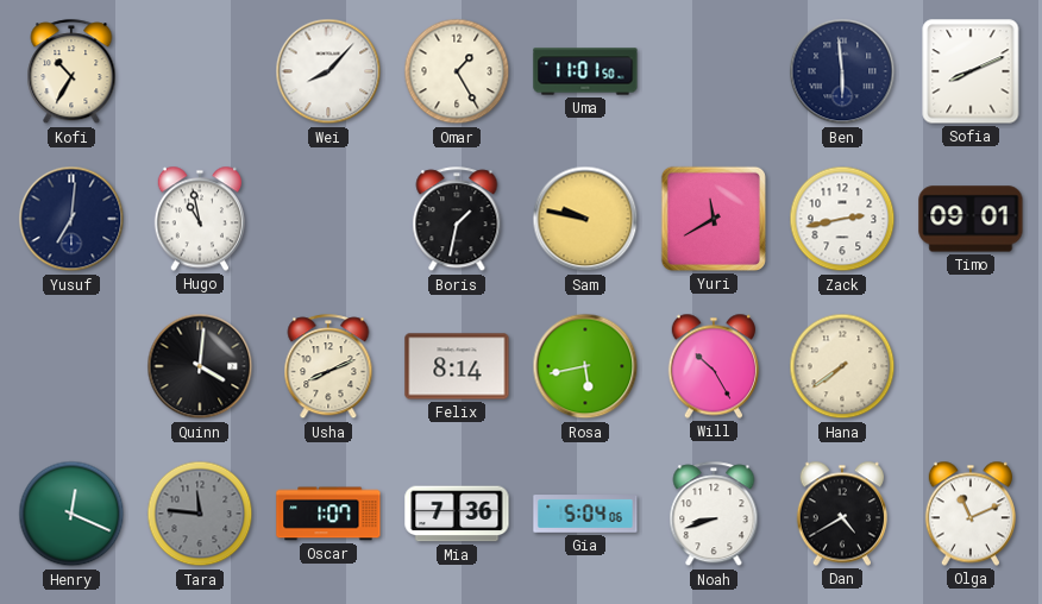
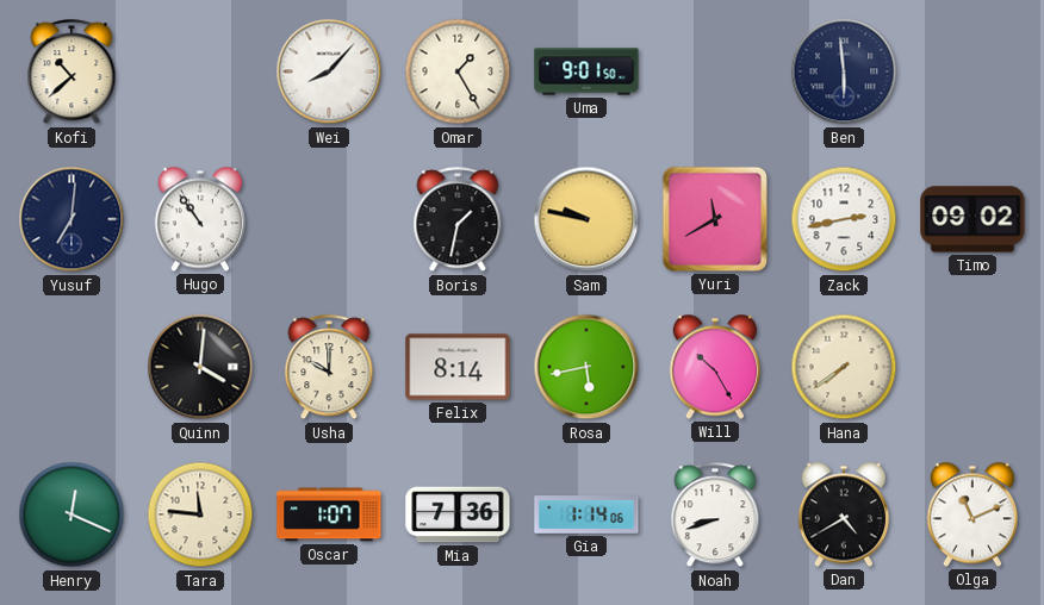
Kofi: 10:35 -> 10:38 (72, 73)
Uma: 11:01 -> 9:01 (586, 71)
Sofia: 8:11 -> none (971, 71)
Hugo: 10:58 -> 10:54 (199, 219)
Timo: 09:01 -> 09:02 (972, 219)
Usha: 8:11 -> 10:00 (329, 368)
Tara dial: grey -> cream (200, 514)
Gia: 5:04 -> 1:14 (586, 514)
